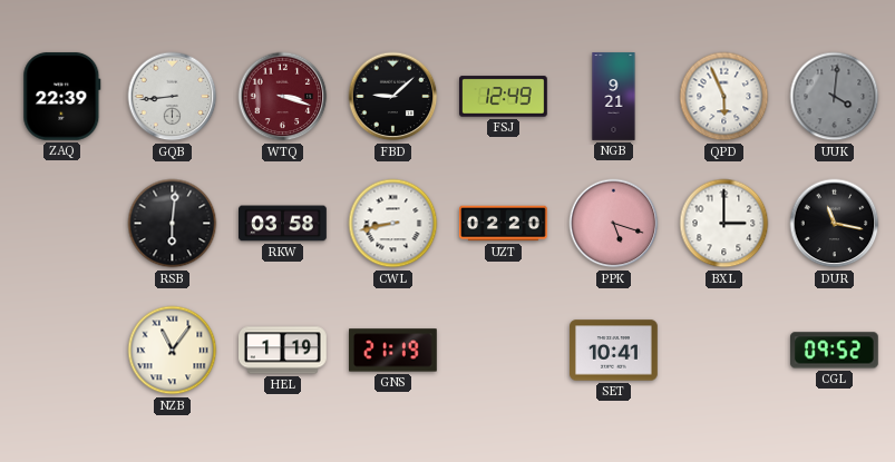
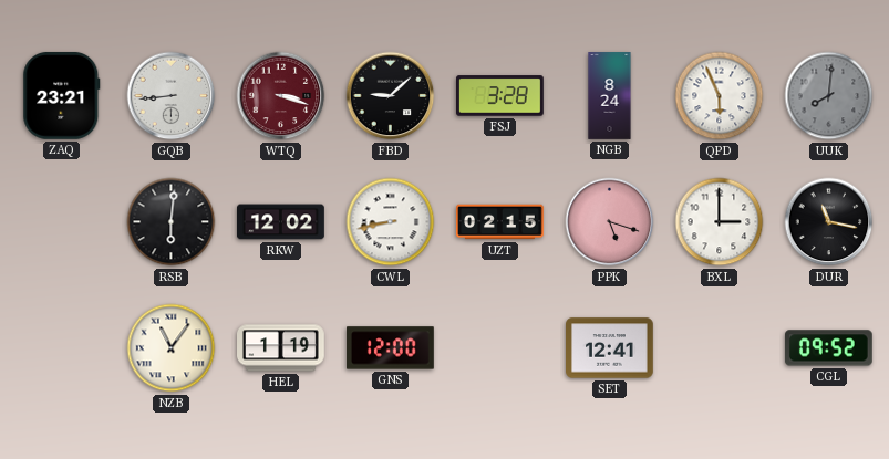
ZAQ: 22:39 -> 23:21 (62, 95)
FSJ: 12:49 -> 3:28 (500, 96)
NGB: 9:21 -> 8:24 (610, 96)
UUK: 4:01 -> 8:01 (829, 96)
RKW: 03:58 -> 12:02 (281, 222)
UZT: 02:20 -> 02:15 (500, 222)
GNS: 21:19 -> 12:00 (391, 348)
SET: 10:41 -> 12:41 (610, 348)
